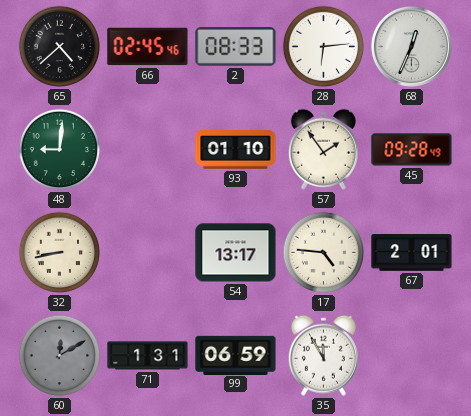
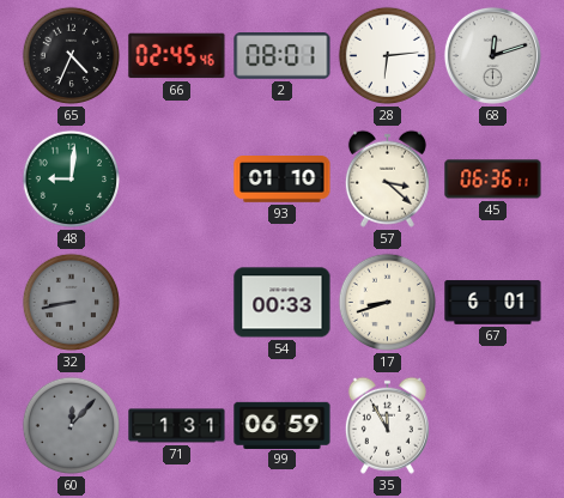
65: 4:38 -> 4:34 (72, 56)
2: 08:33 -> 08:01 (283, 56)
68: 12:34 -> 12:12 (492, 55)
57: 1:54 -> 3:22 (387, 178)
45: 09:28 -> 06:36 (493, 180)
32 dial: cream -> grey (72, 303)
54: 13:17 -> 00:33 (283, 303)
17: 4:46 -> 8:42 (388, 303)
67: 2:01 -> 6:01 (493, 303)
60: 12:10 -> 12:07 (72, 426)
